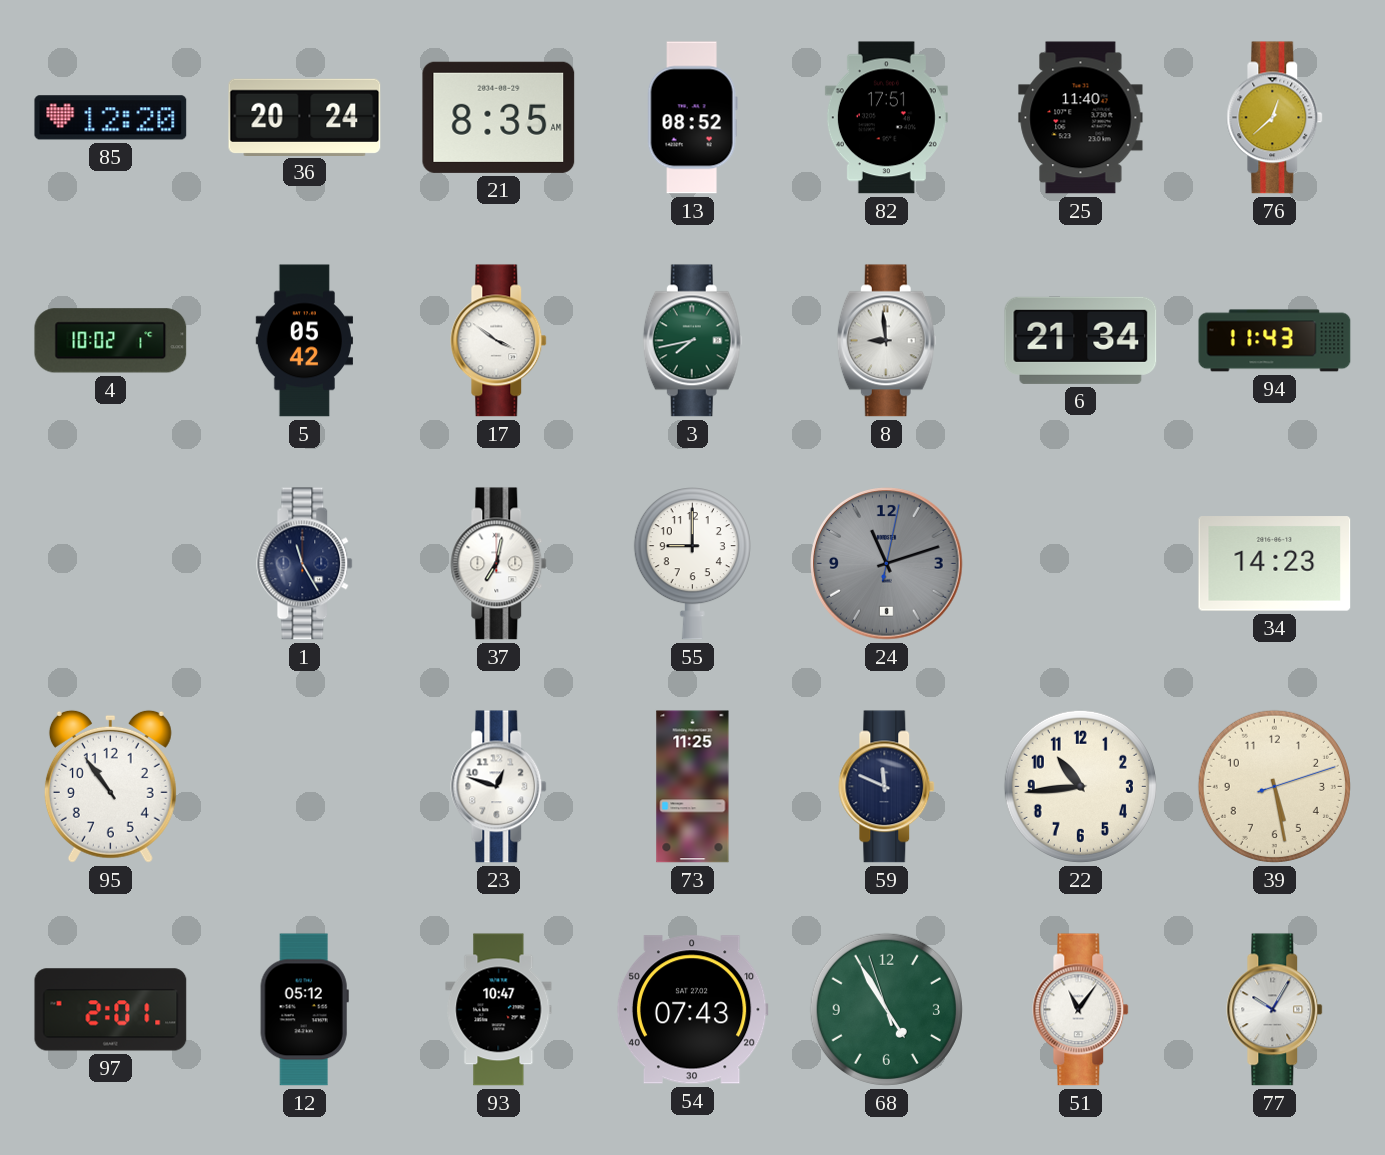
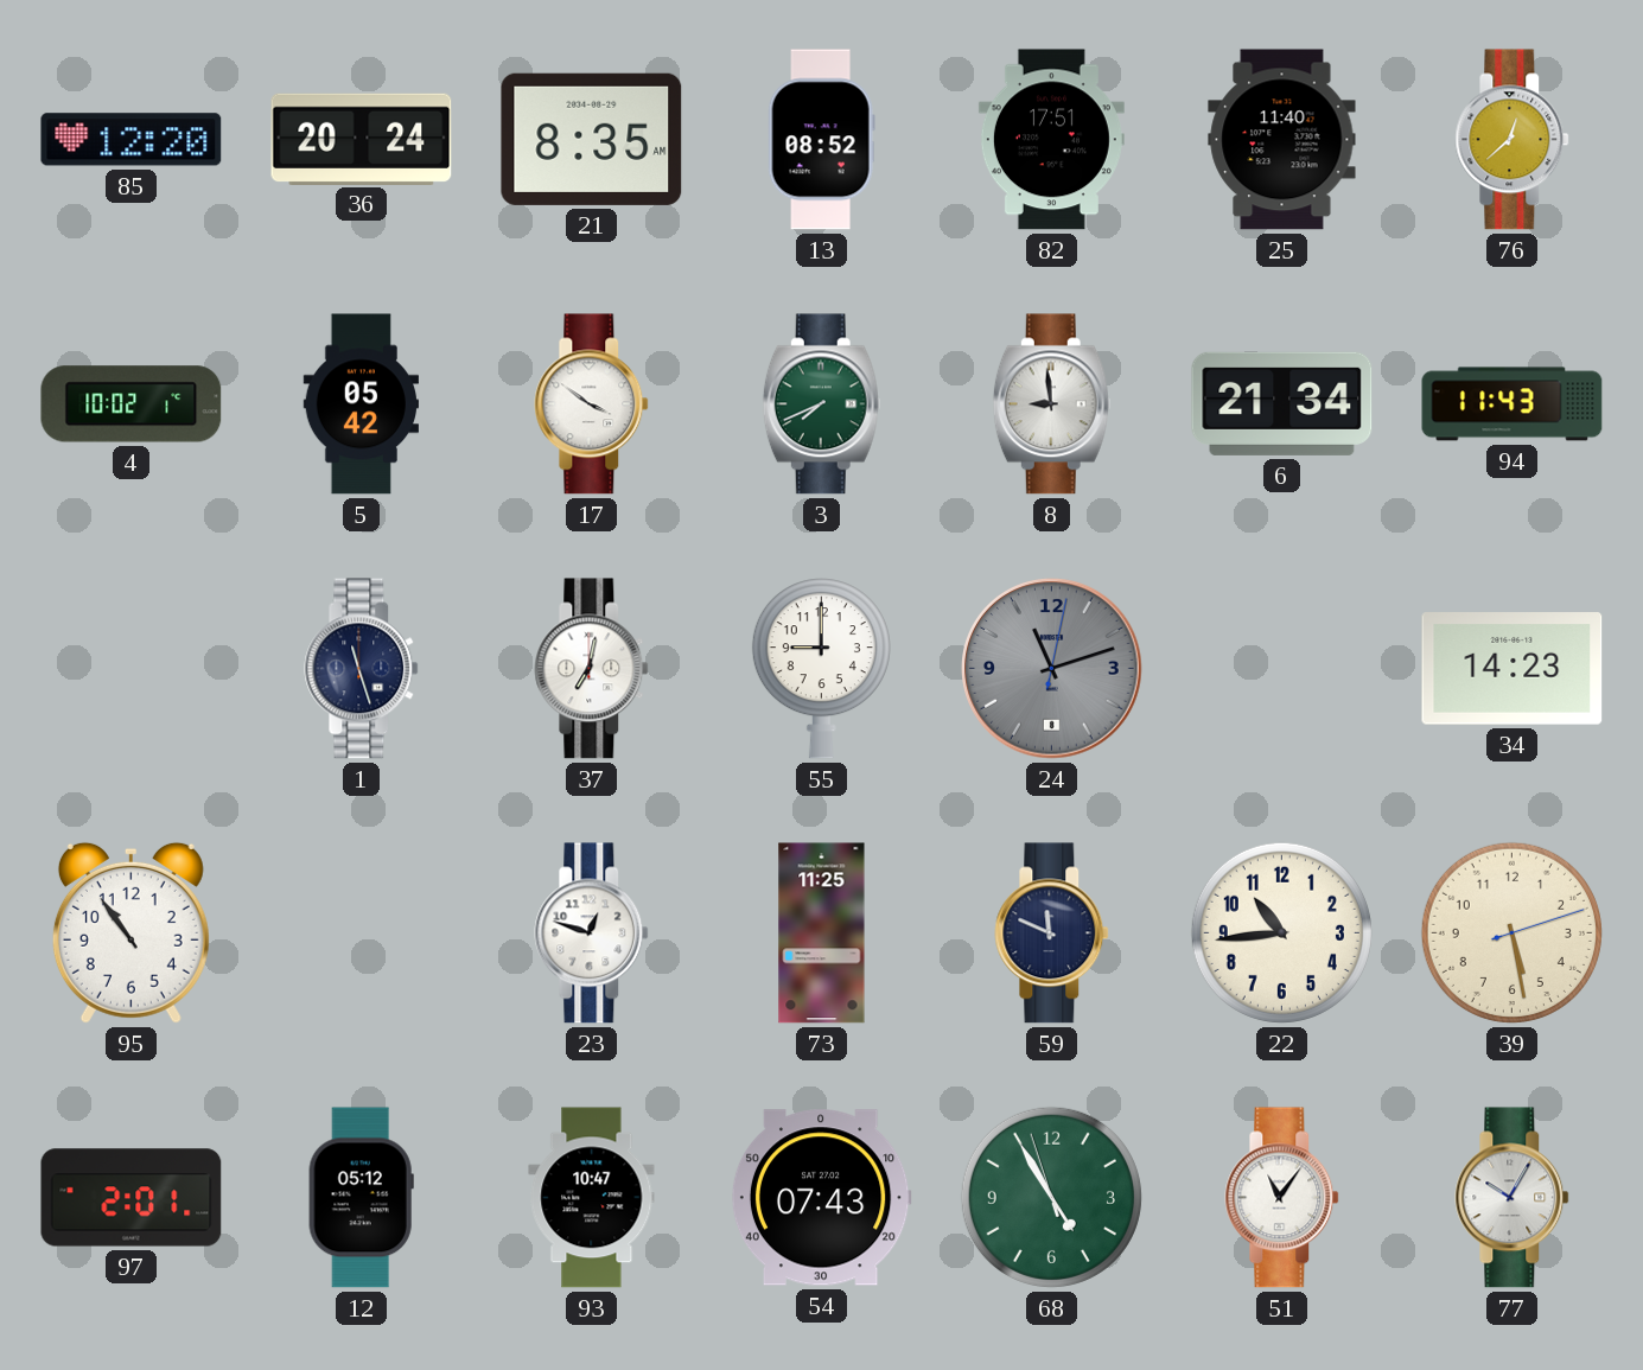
3: 7:43 -> 7:41 (821, 404)
1: 11:25 -> 11:27 (362, 669)
